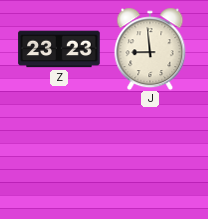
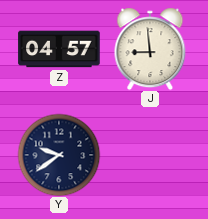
Z: 23:23 -> 04:57 (59, 49)
Y: none -> 9:39 (59, 155)
